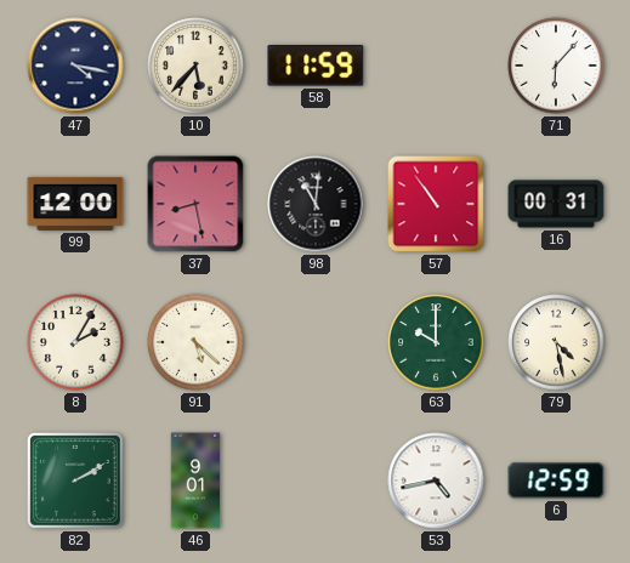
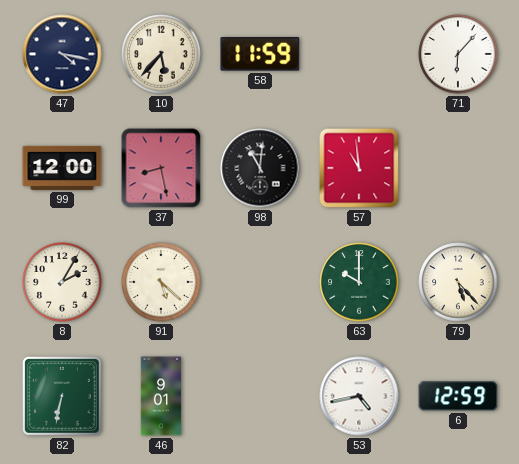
57: 10:54 -> 10:59 (359, 168)
16: 00:31 -> none (556, 204)
79: 4:28 -> 5:23 (458, 282)
82: 2:10 -> 6:32 (62, 396)
